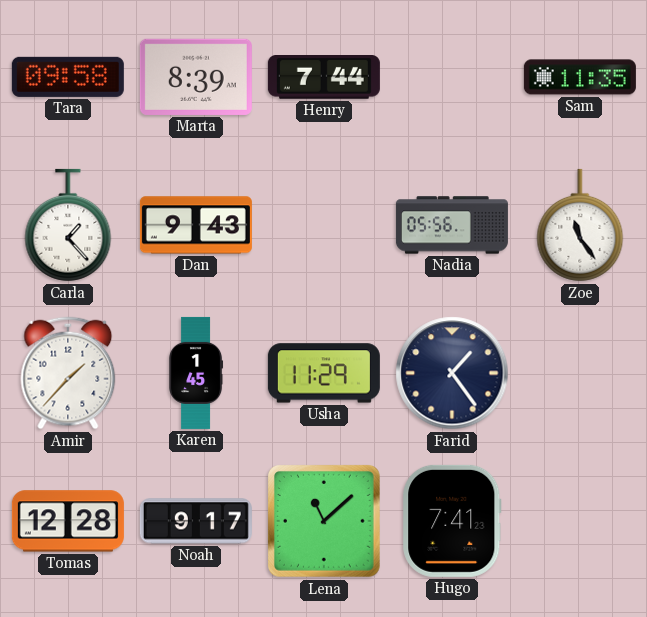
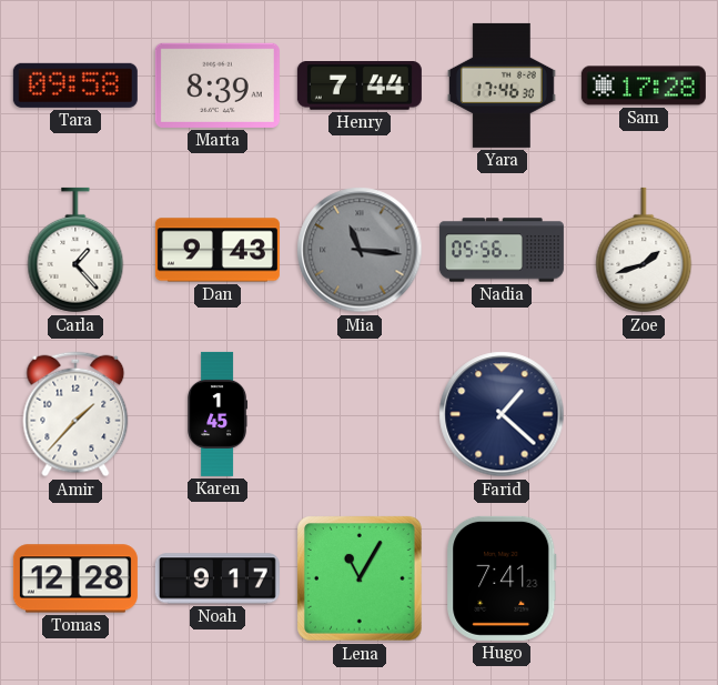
Yara: none -> 17:46 (502, 85)
Sam: 11:35 -> 17:28 (644, 85)
Mia: none -> 11:16 (360, 250)
Zoe: 11:24 -> 1:42 (644, 250)
Usha: 11:29 -> none (324, 373)
Farid: 1:24 -> 1:22 (502, 414)
Lena: 11:08 -> 11:05 (360, 578)
